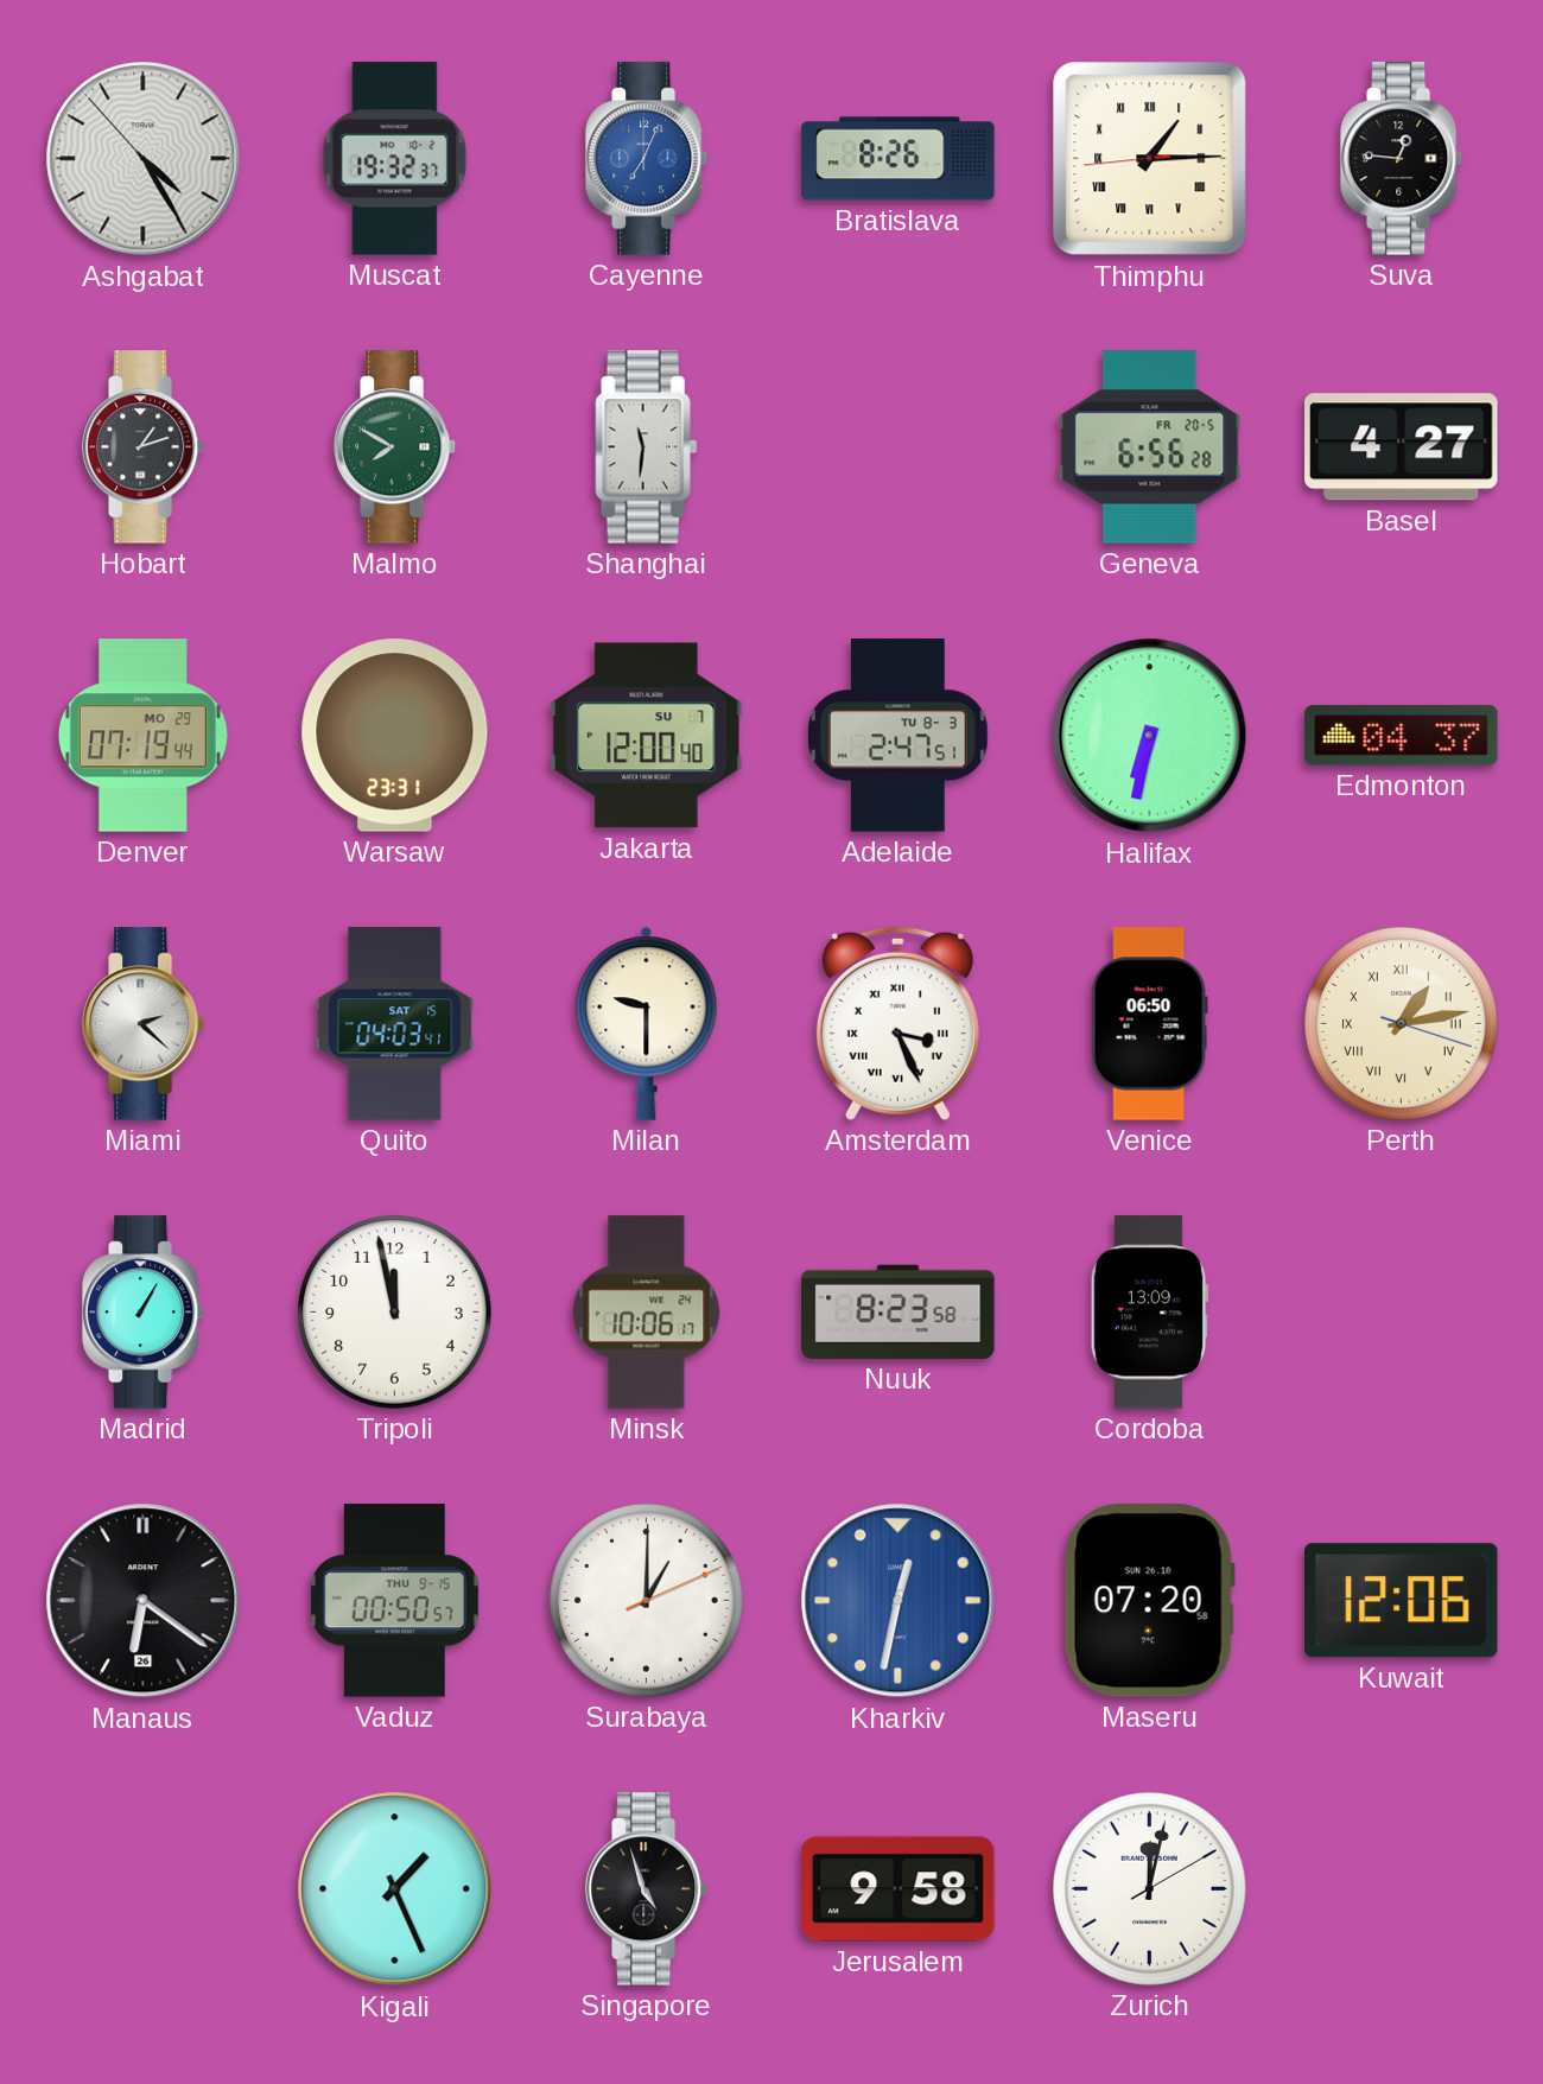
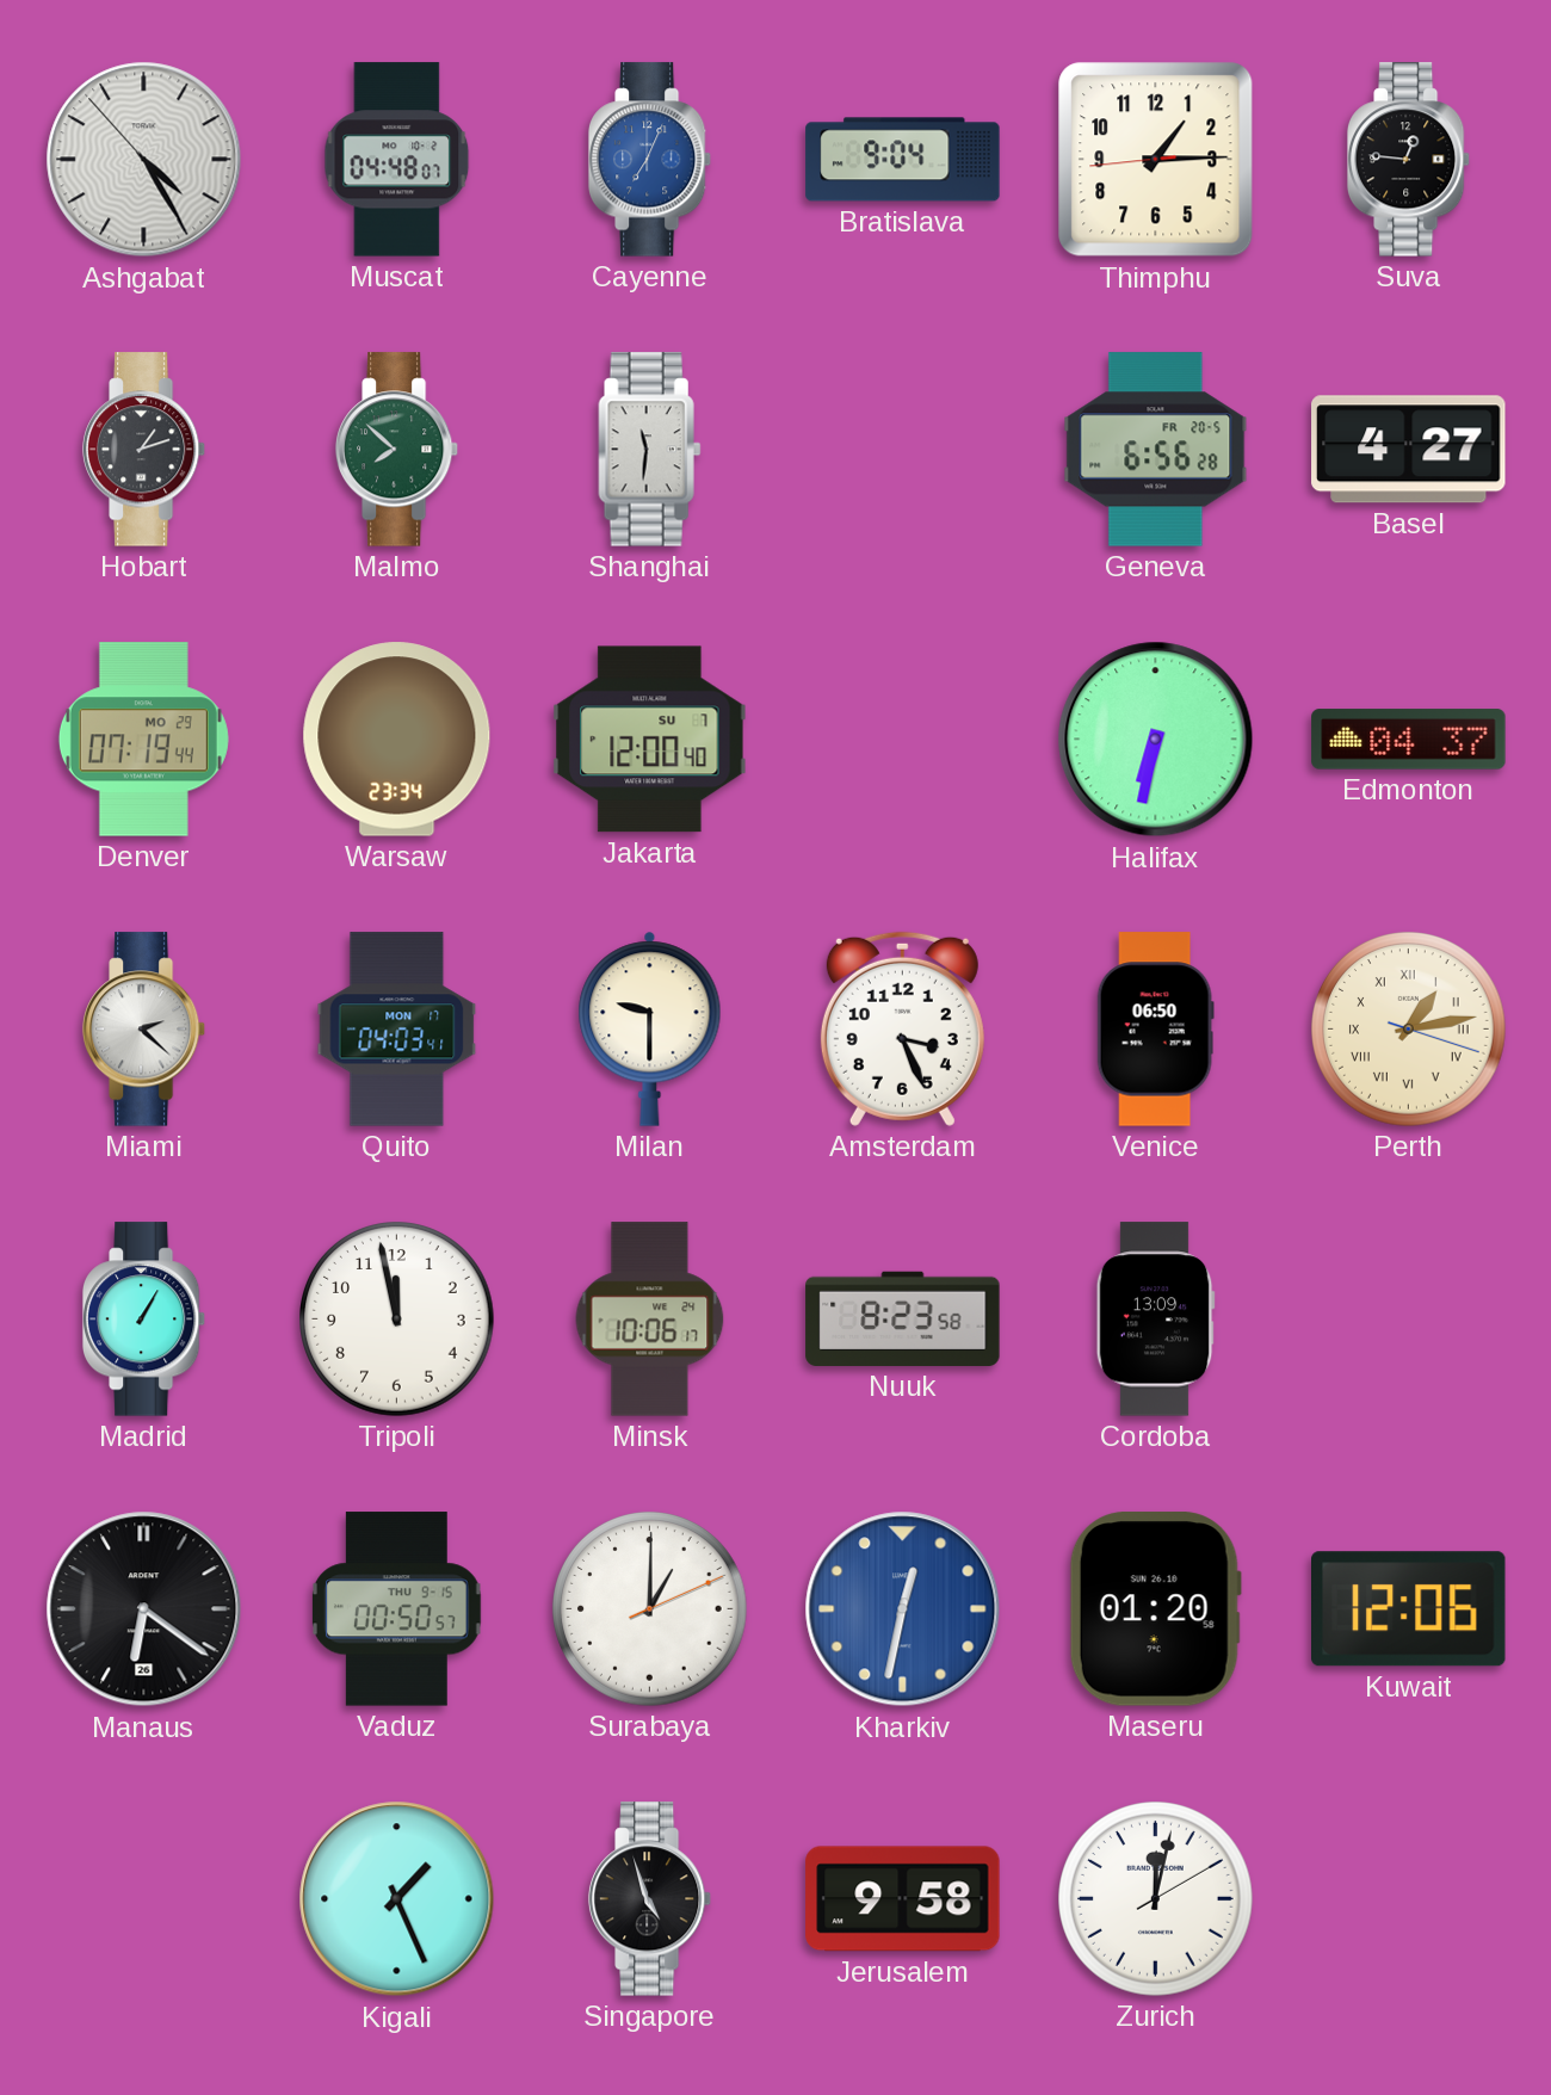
Muscat: 19:32 -> 04:48 (397, 160)
Bratislava: 8:26 -> 9:04 (903, 160)
Thimphu numerals: Roman -> Arabic (1156, 160)
Malmo: 7:50 -> 7:52 (397, 450)
Warsaw: 23:31 -> 23:34 (397, 740)
Adelaide: 2:47 -> none (899, 736)
Quito date: SAT 15 -> MON 17 (397, 1030)
Amsterdam numerals: Roman -> Arabic (902, 1028)
Maseru: 07:20 -> 01:20 (1155, 1609)
